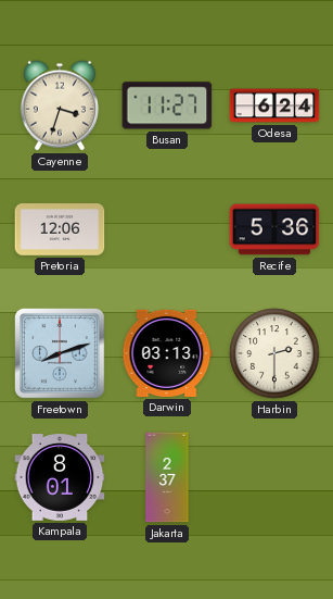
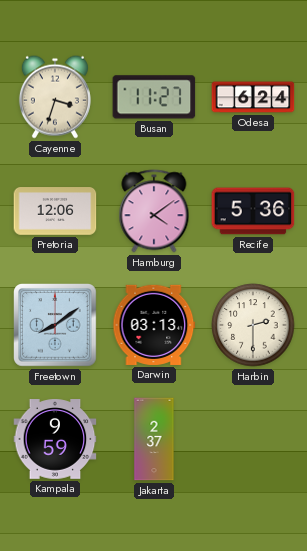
Hamburg: none -> 4:09 (154, 211)
Freetown: 8:12 -> 8:09 (56, 326)
Kampala: 8:01 -> 9:59 (55, 439)
